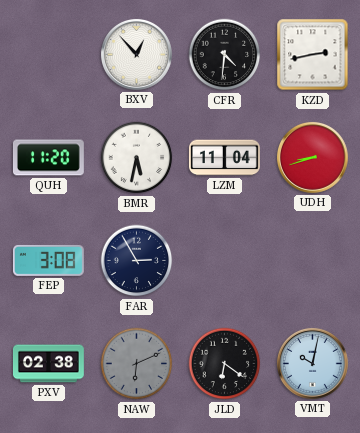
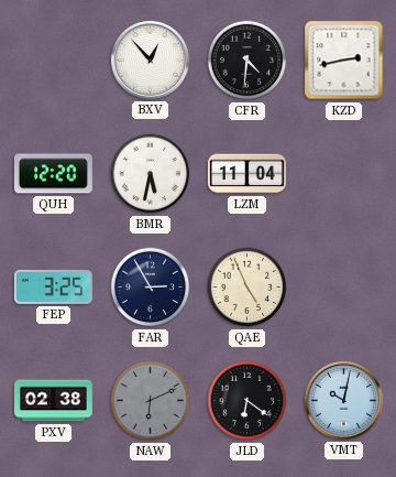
QUH: 11:20 -> 12:20 (53, 174)
UDH: 8:42 -> none (312, 157)
FEP: 3:08 -> 3:25 (53, 288)
QAE: none -> 4:56 (248, 288)
